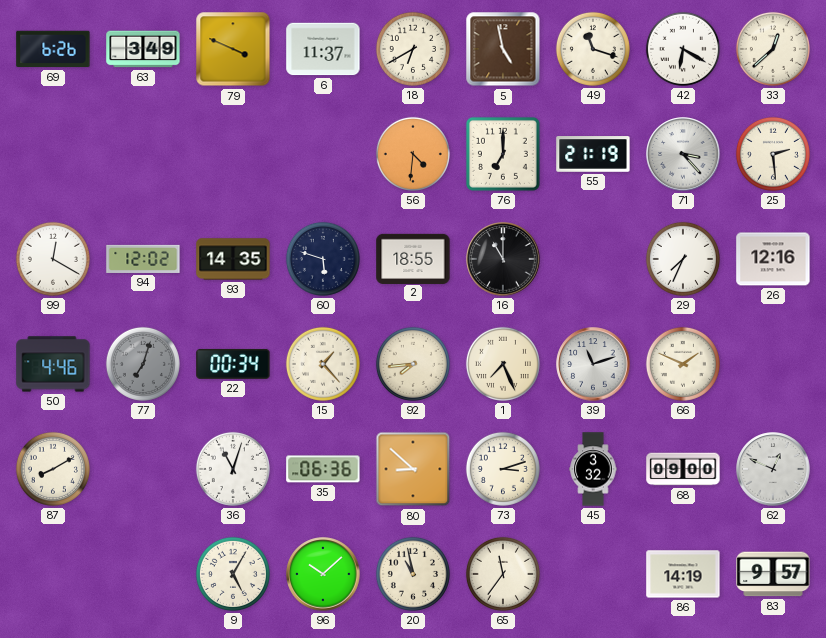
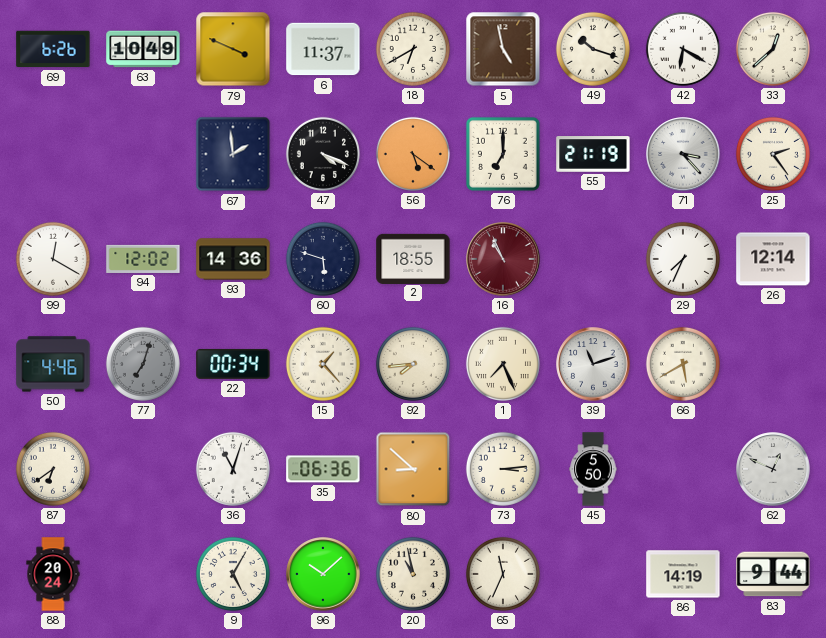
63: 3:49 -> 10:49 (143, 49)
49: 11:18 -> 10:18 (593, 49)
67: none -> 1:59 (233, 154)
47: none -> 4:19 (323, 154)
56: 4:31 -> 5:21 (413, 154)
25: 2:29 -> 2:24 (773, 154)
93: 14:35 -> 14:36 (233, 259)
16: 11:00 -> 10:56 (503, 259)
16 dial: black -> burgundy (503, 259)
26: 12:16 -> 12:14 (773, 259)
66: 1:49 -> 5:40 (683, 364)
87: 8:10 -> 6:39 (53, 469)
73: 3:12 -> 3:14 (503, 469)
45: 3:32 -> 5:50 (593, 469)
68: 09:00 -> none (683, 469)
88: none -> 20:24 (53, 574)
65: 11:36 -> 11:34 (503, 574)
83: 9:57 -> 9:44 (773, 574)
